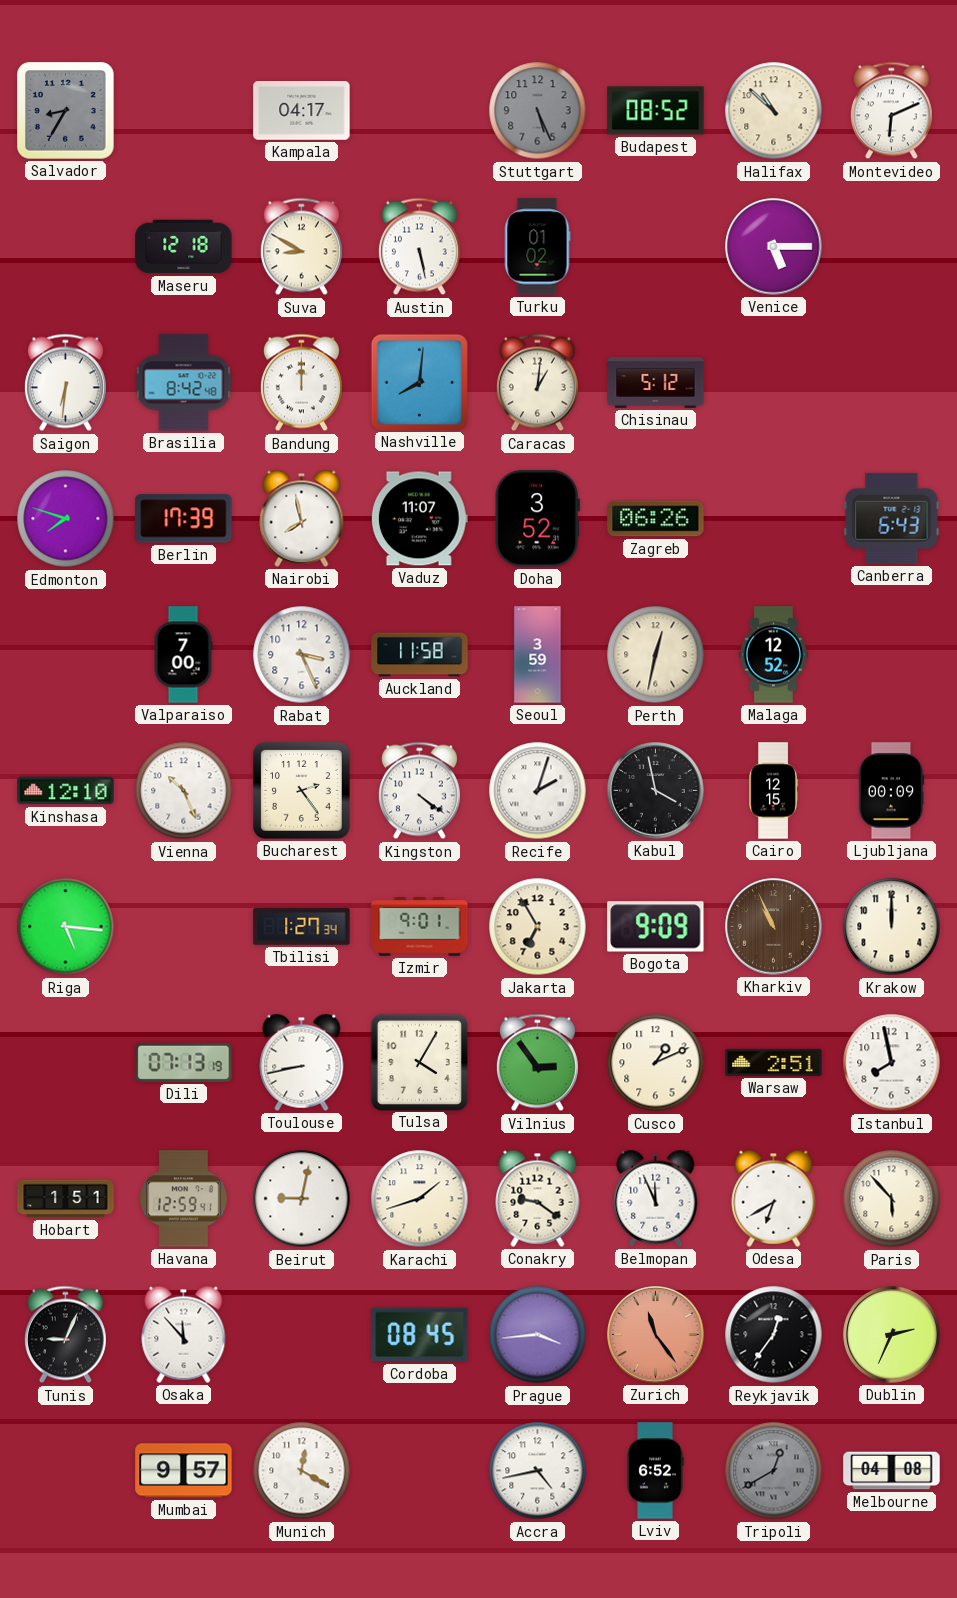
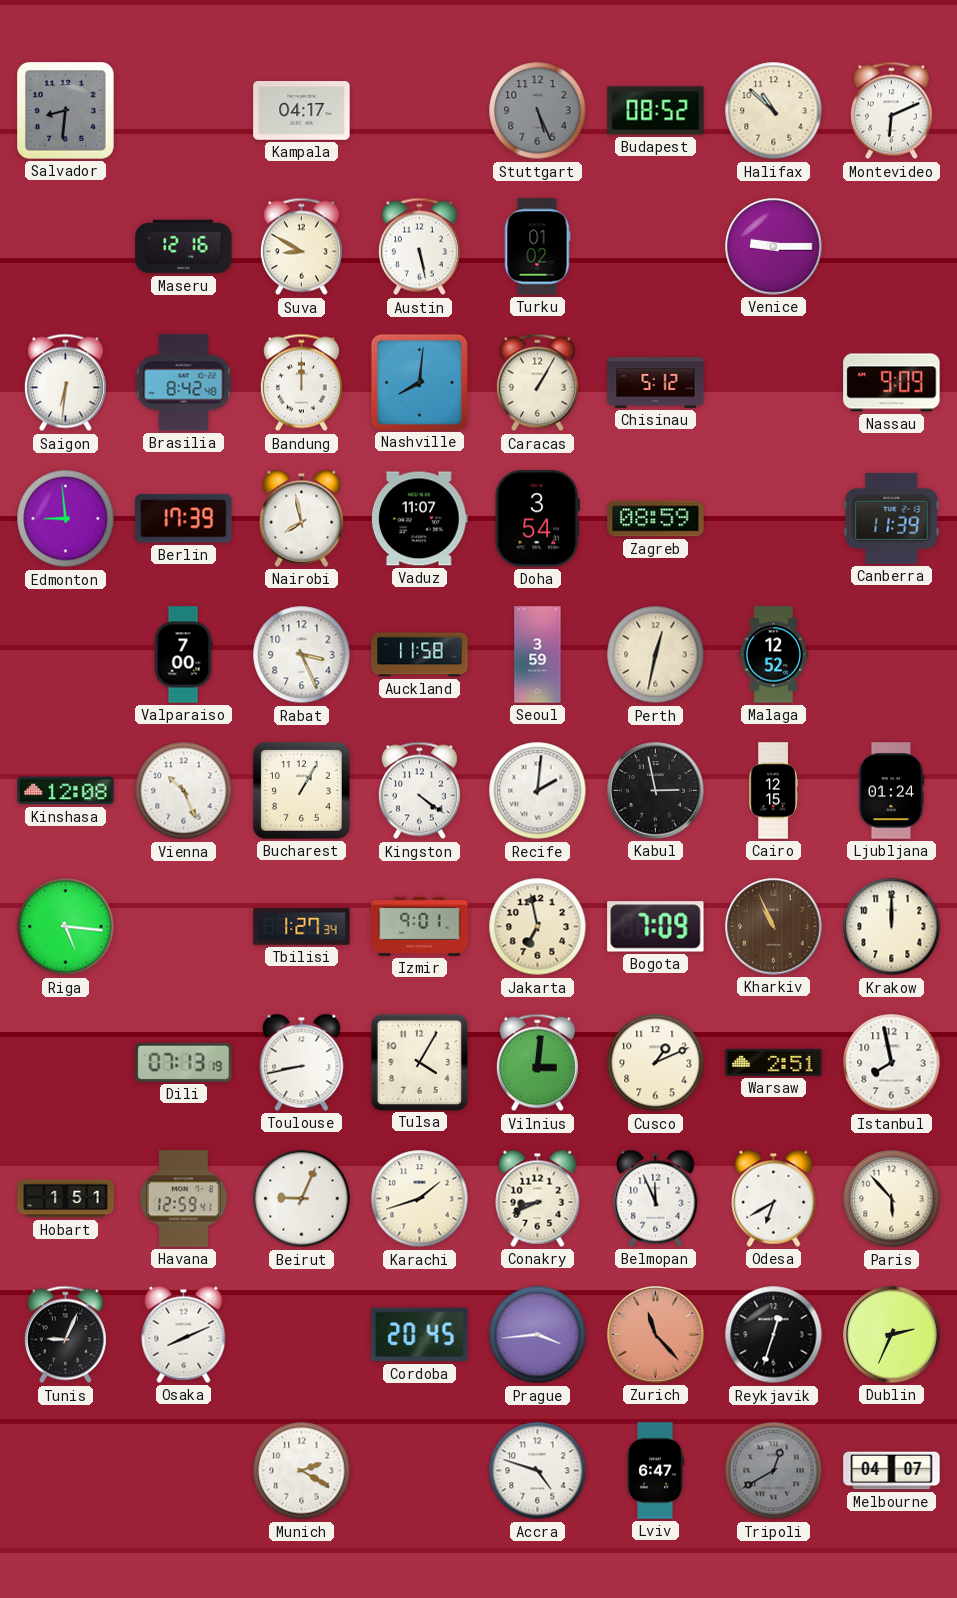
Salvador: 8:35 -> 8:31 (66, 111)
Maseru: 12:18 -> 12:16 (184, 247)
Venice: 5:15 -> 9:15 (774, 247)
Caracas: 1:01 -> 1:05 (537, 383)
Nassau: none -> 9:09 (892, 383)
Edmonton: 7:48 -> 8:59 (66, 519)
Doha: 3:52 -> 3:54 (537, 519)
Zagreb: 06:26 -> 08:59 (656, 519)
Canberra: 6:43 -> 11:39 (892, 518)
Kinshasa: 12:10 -> 12:08 (66, 791)
Bucharest: 2:24 -> 1:05 (302, 791)
Recife: 2:03 -> 2:01 (538, 791)
Kabul: 3:58 -> 2:58 (656, 791)
Ljubljana: 00:09 -> 01:24 (891, 791)
Jakarta: 6:55 -> 6:58 (538, 927)
Bogota: 9:09 -> 7:09 (656, 927)
Vilnius: 2:54 -> 3:01 (537, 1063)
Beirut: 9:02 -> 9:04 (302, 1199)
Conakry: 9:21 -> 8:41 (538, 1198)
Osaka: 11:53 -> 8:11 (184, 1334)
Cordoba: 08:45 -> 20:45 (420, 1335)
Zurich: 11:24 -> 11:23 (656, 1335)
Reykjavik: 12:36 -> 12:33 (774, 1335)
Mumbai: 9:57 -> none (184, 1471)
Munich: 12:20 -> 2:20 (302, 1471)
Accra: 4:43 -> 4:48 (538, 1471)
Lviv: 6:52 -> 6:47 (655, 1471)
Melbourne: 04:08 -> 04:07 (892, 1471)
